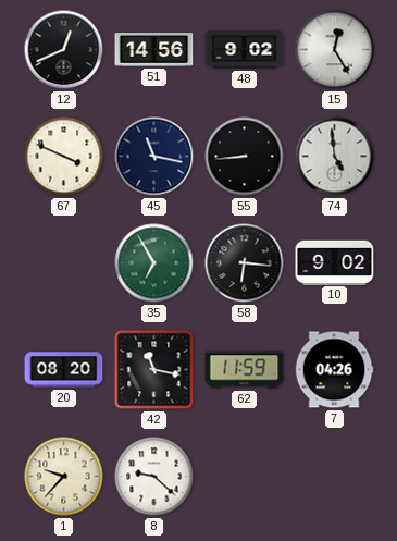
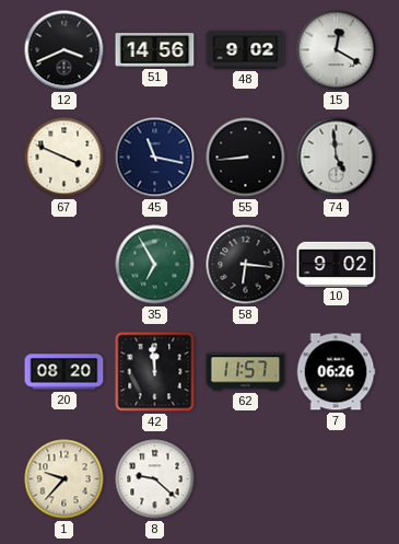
12: 12:41 -> 3:41 (64, 50)
15: 12:25 -> 12:20 (337, 50)
42: 11:17 -> 11:59 (155, 372)
62: 11:59 -> 11:57 (246, 372)
7: 04:26 -> 06:26 (336, 372)
